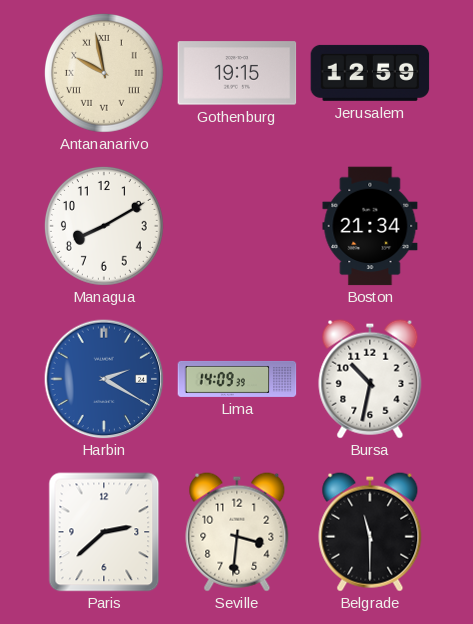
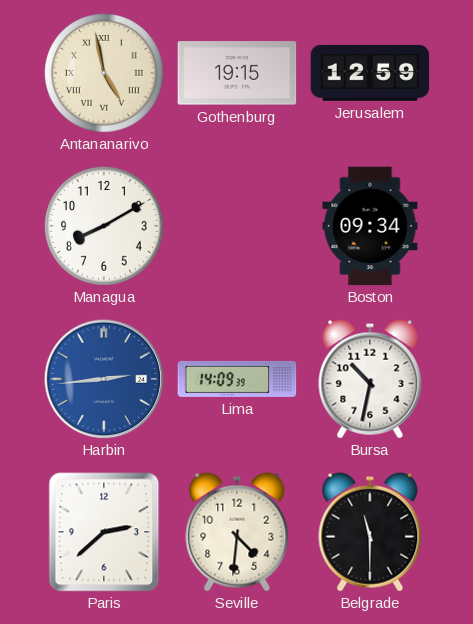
Antananarivo: 9:58 -> 4:58 (104, 73)
Boston: 21:34 -> 09:34 (370, 226)
Harbin: 2:20 -> 2:44 (104, 379)
Seville: 3:31 -> 4:31 (237, 532)
